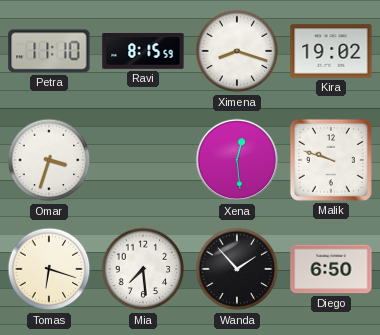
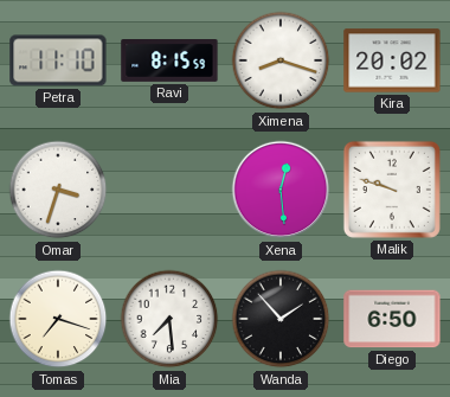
Kira: 19:02 -> 20:02 (392, 60)
Tomas: 6:18 -> 7:18 (58, 319)
